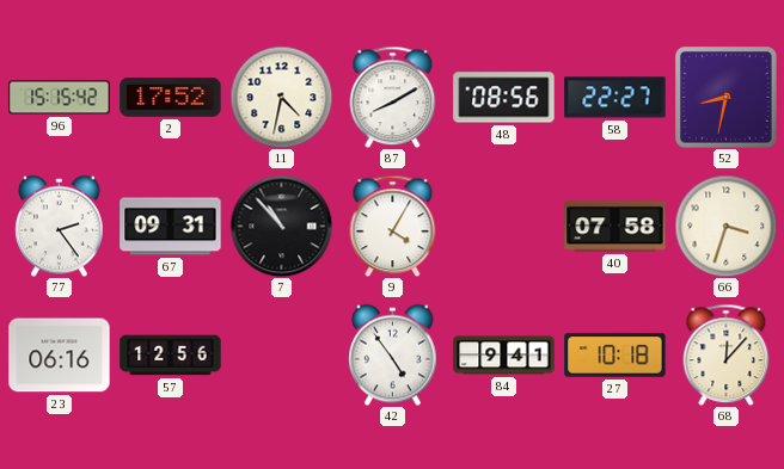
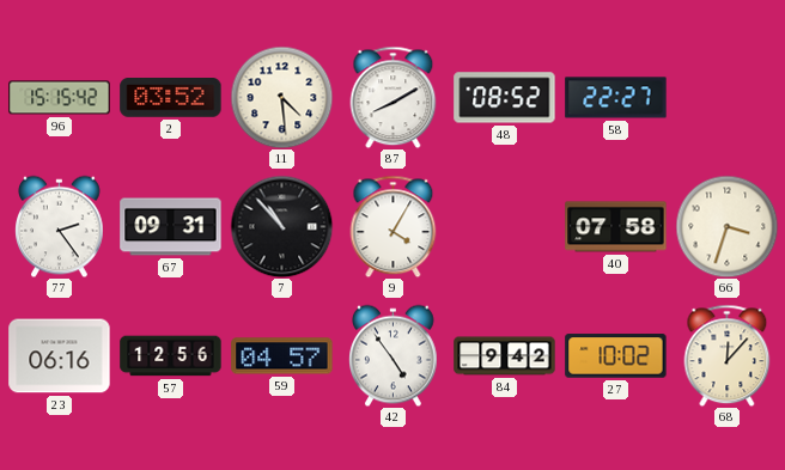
2: 17:52 -> 03:52 (171, 98)
11: 4:32 -> 4:29 (281, 97)
48: 08:56 -> 08:52 (505, 98)
52: 8:32 -> none (727, 98)
59: none -> 04:57 (282, 356)
84: 9:41 -> 9:42 (505, 356)
27: 10:18 -> 10:02 (616, 356)
